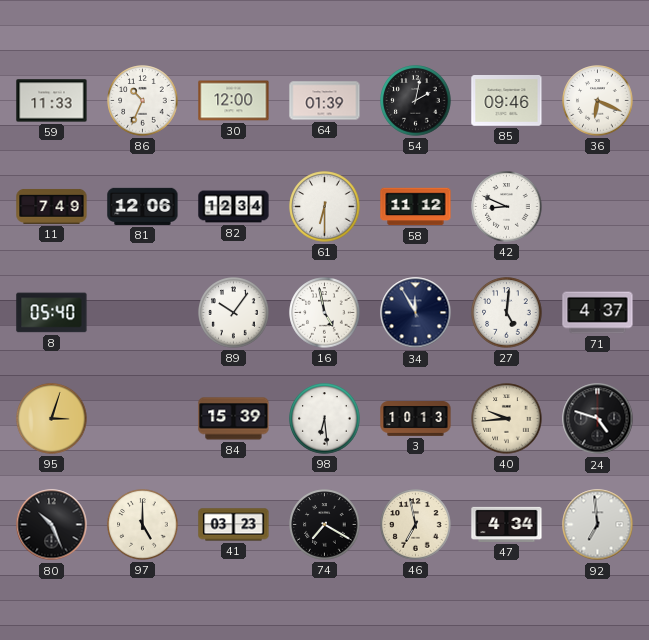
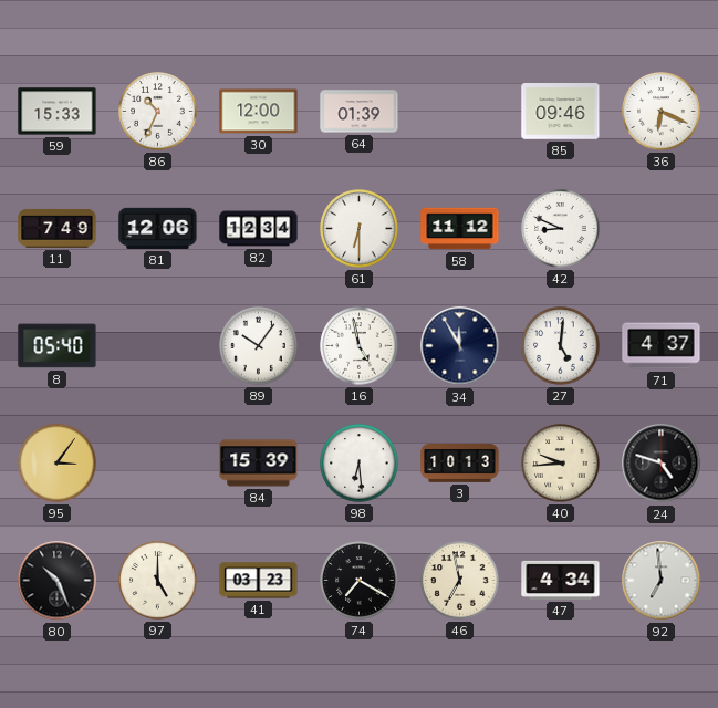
59: 11:33 -> 15:33 (58, 112)
54: 2:02 -> none (416, 101)
95: 3:03 -> 3:06 (58, 464)
